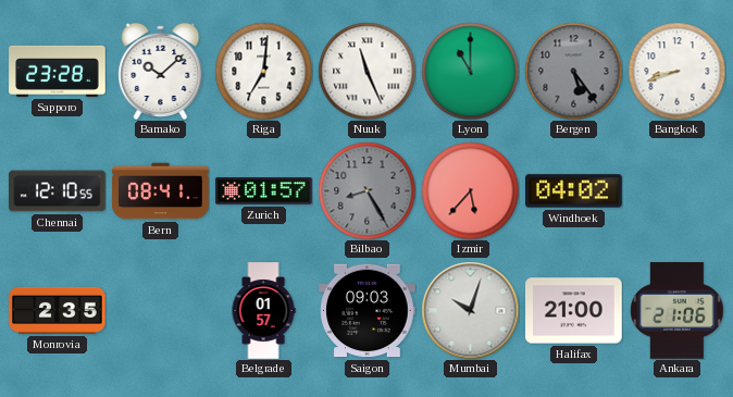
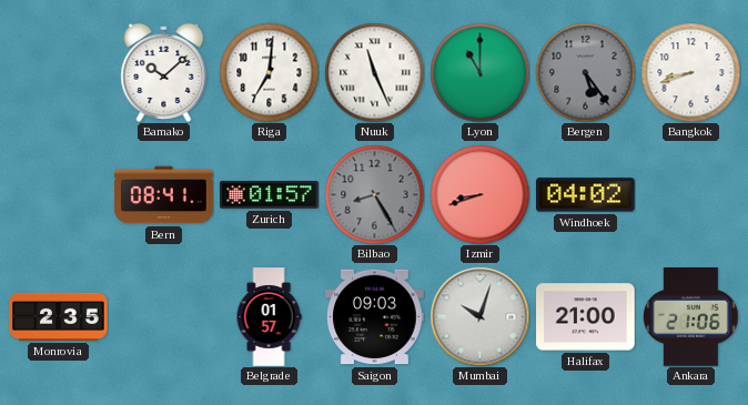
Sapporo: 23:28 -> none (58, 71)
Chennai: 12:10 -> none (58, 191)
Izmir: 5:37 -> 8:42 (479, 194)
